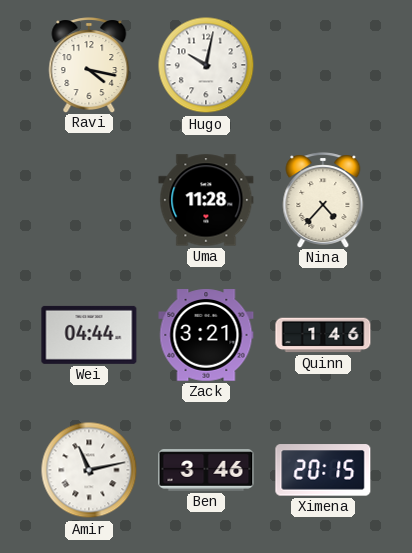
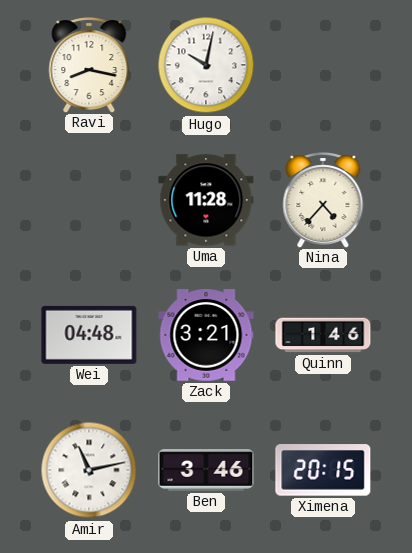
Ravi: 4:17 -> 8:17 (89, 65)
Wei: 04:44 -> 04:48 (89, 335)
